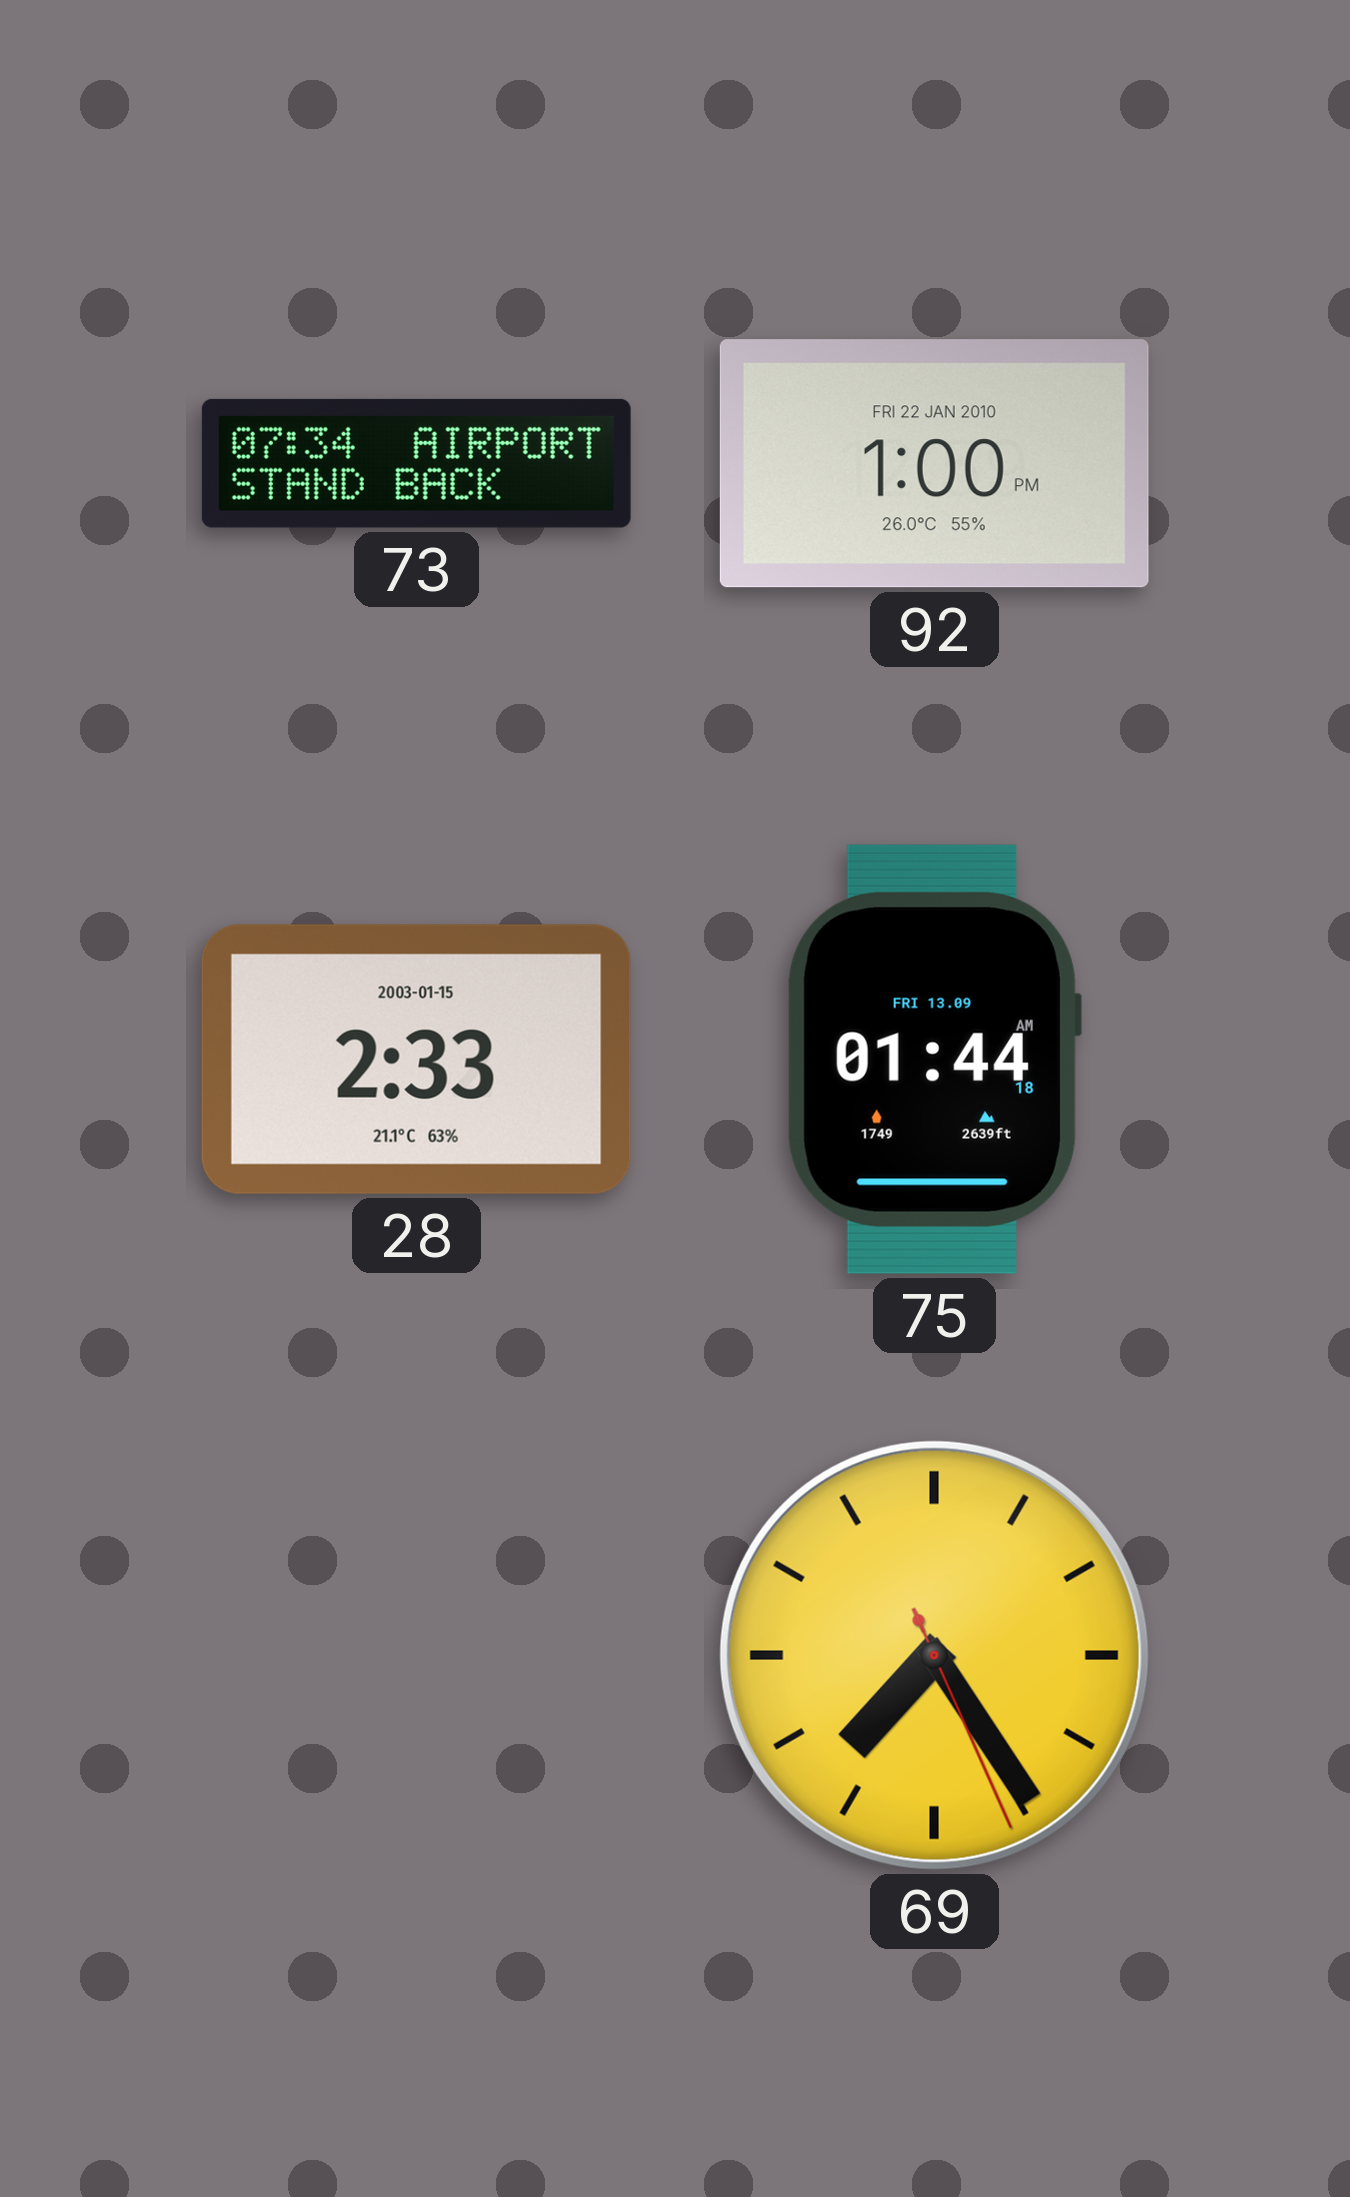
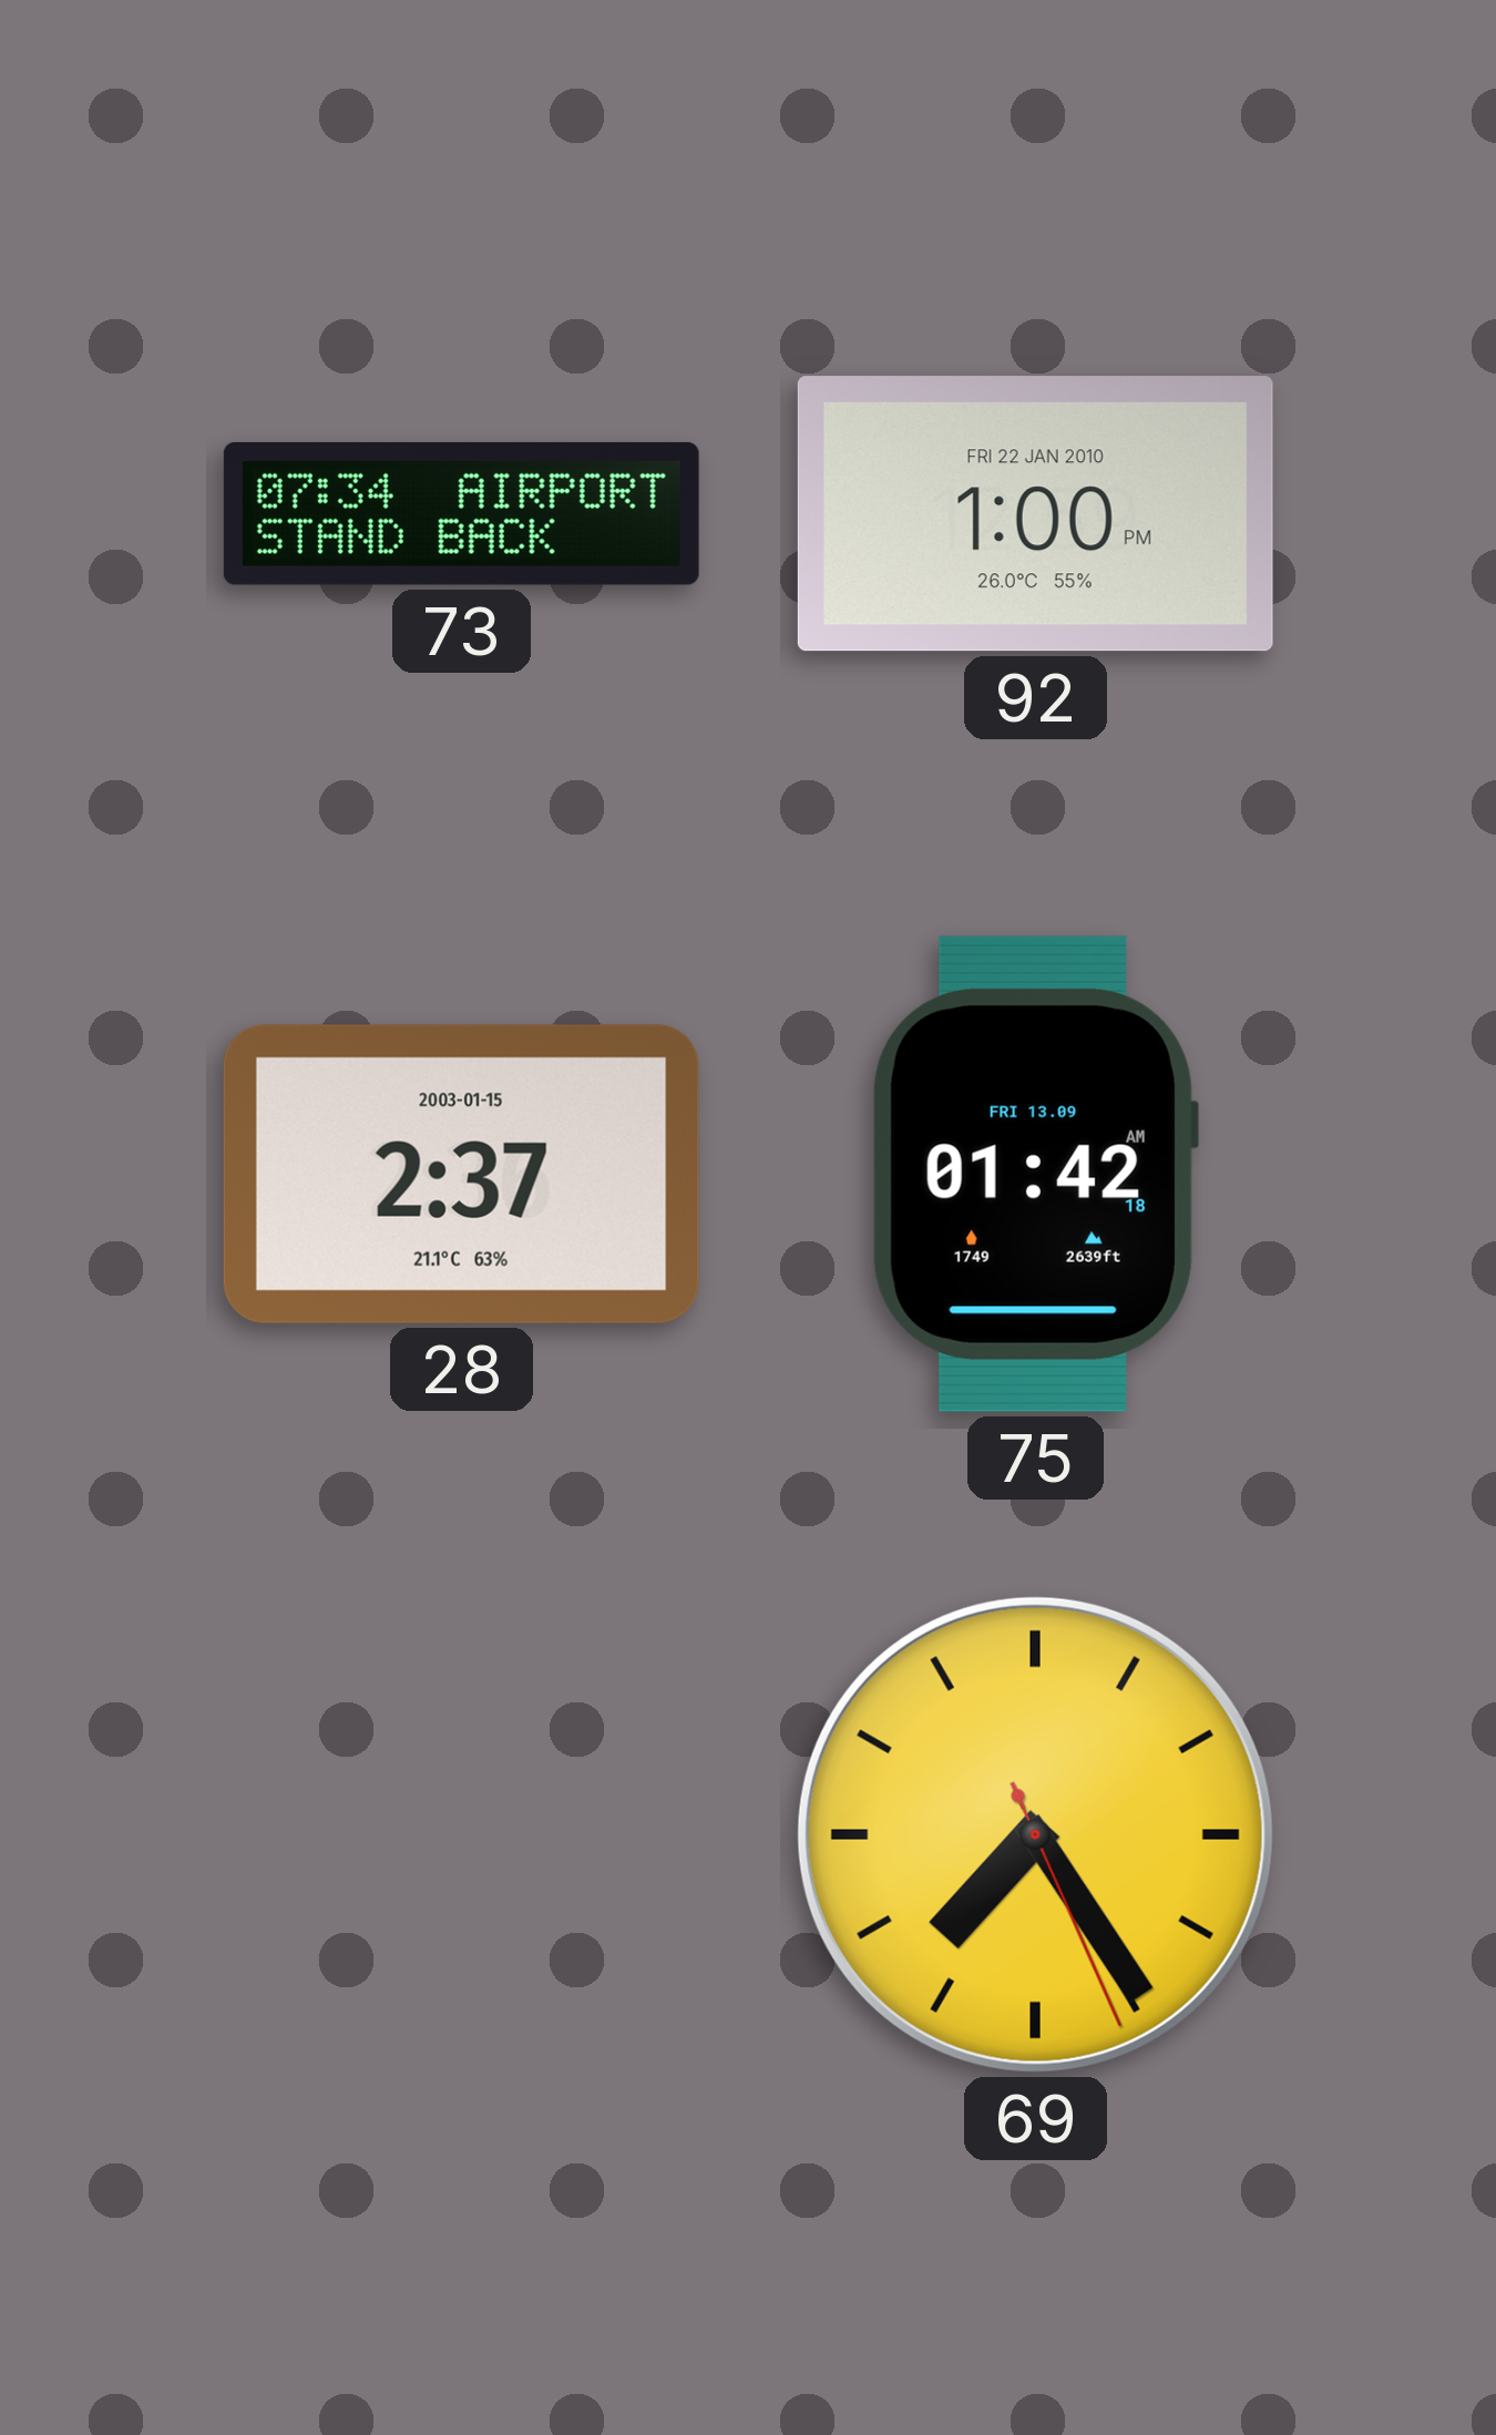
28: 2:33 -> 2:37 (461, 1174)
75: 01:44 -> 01:42 (1035, 1174)
